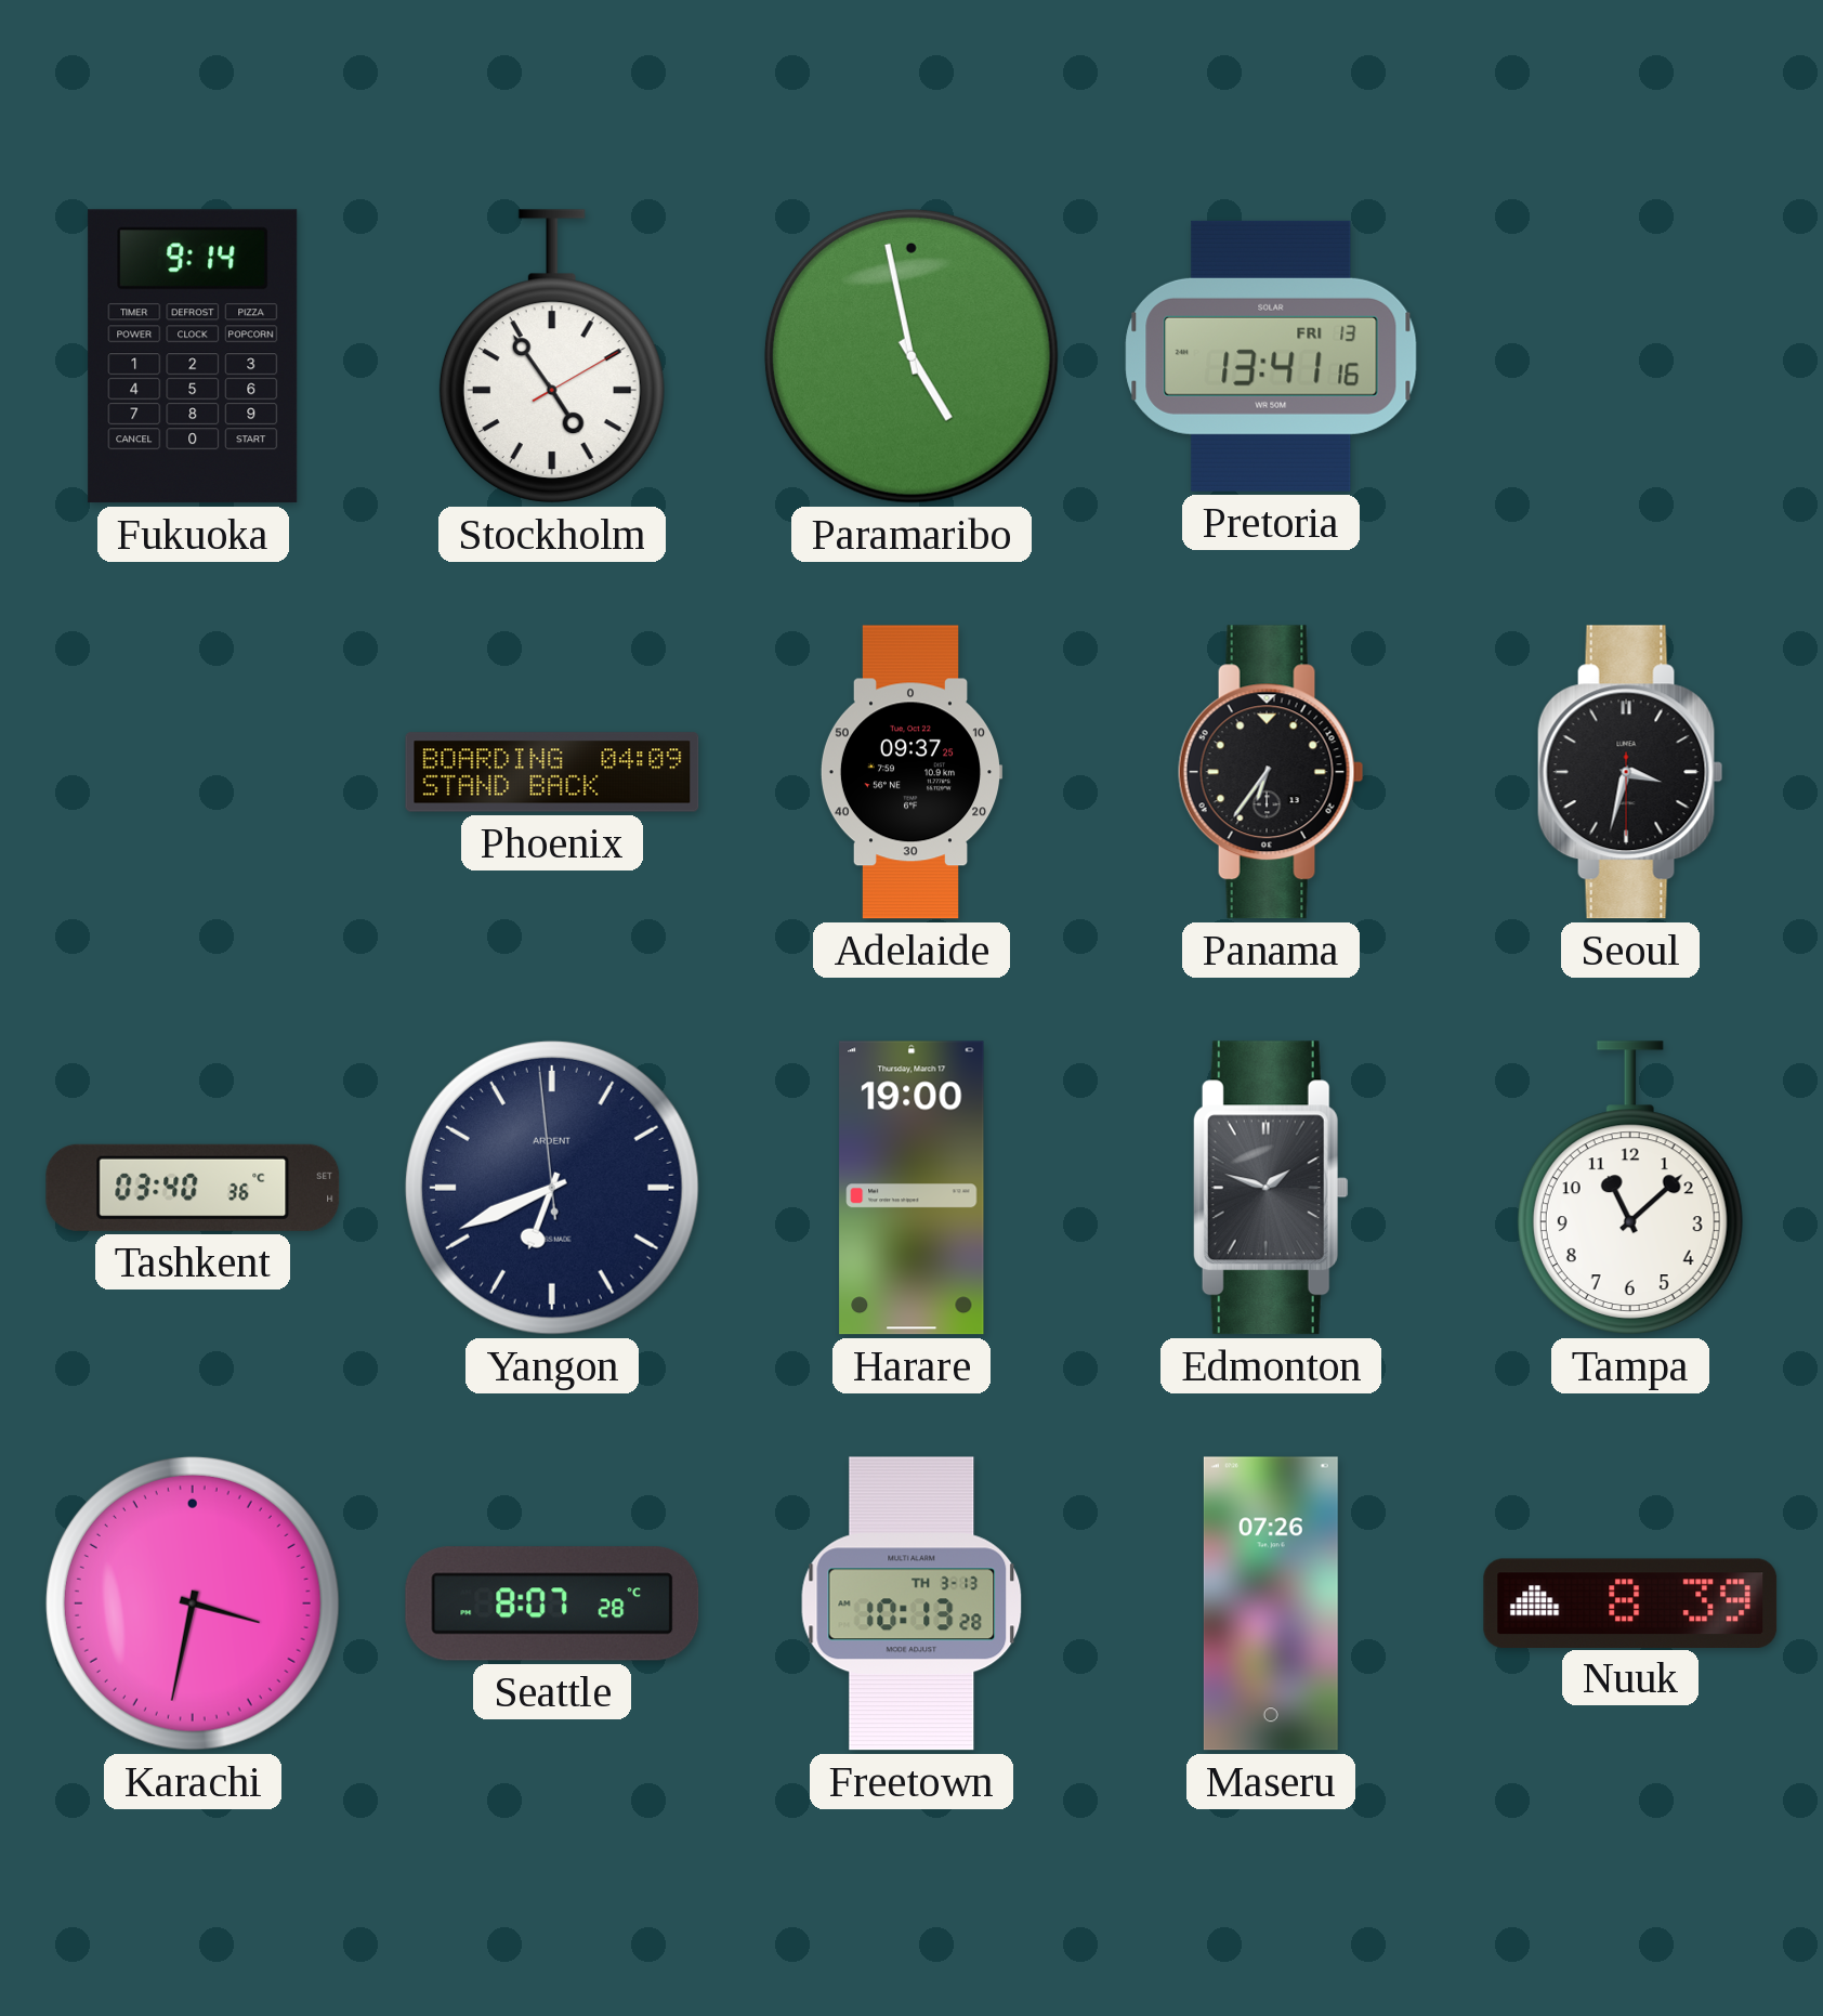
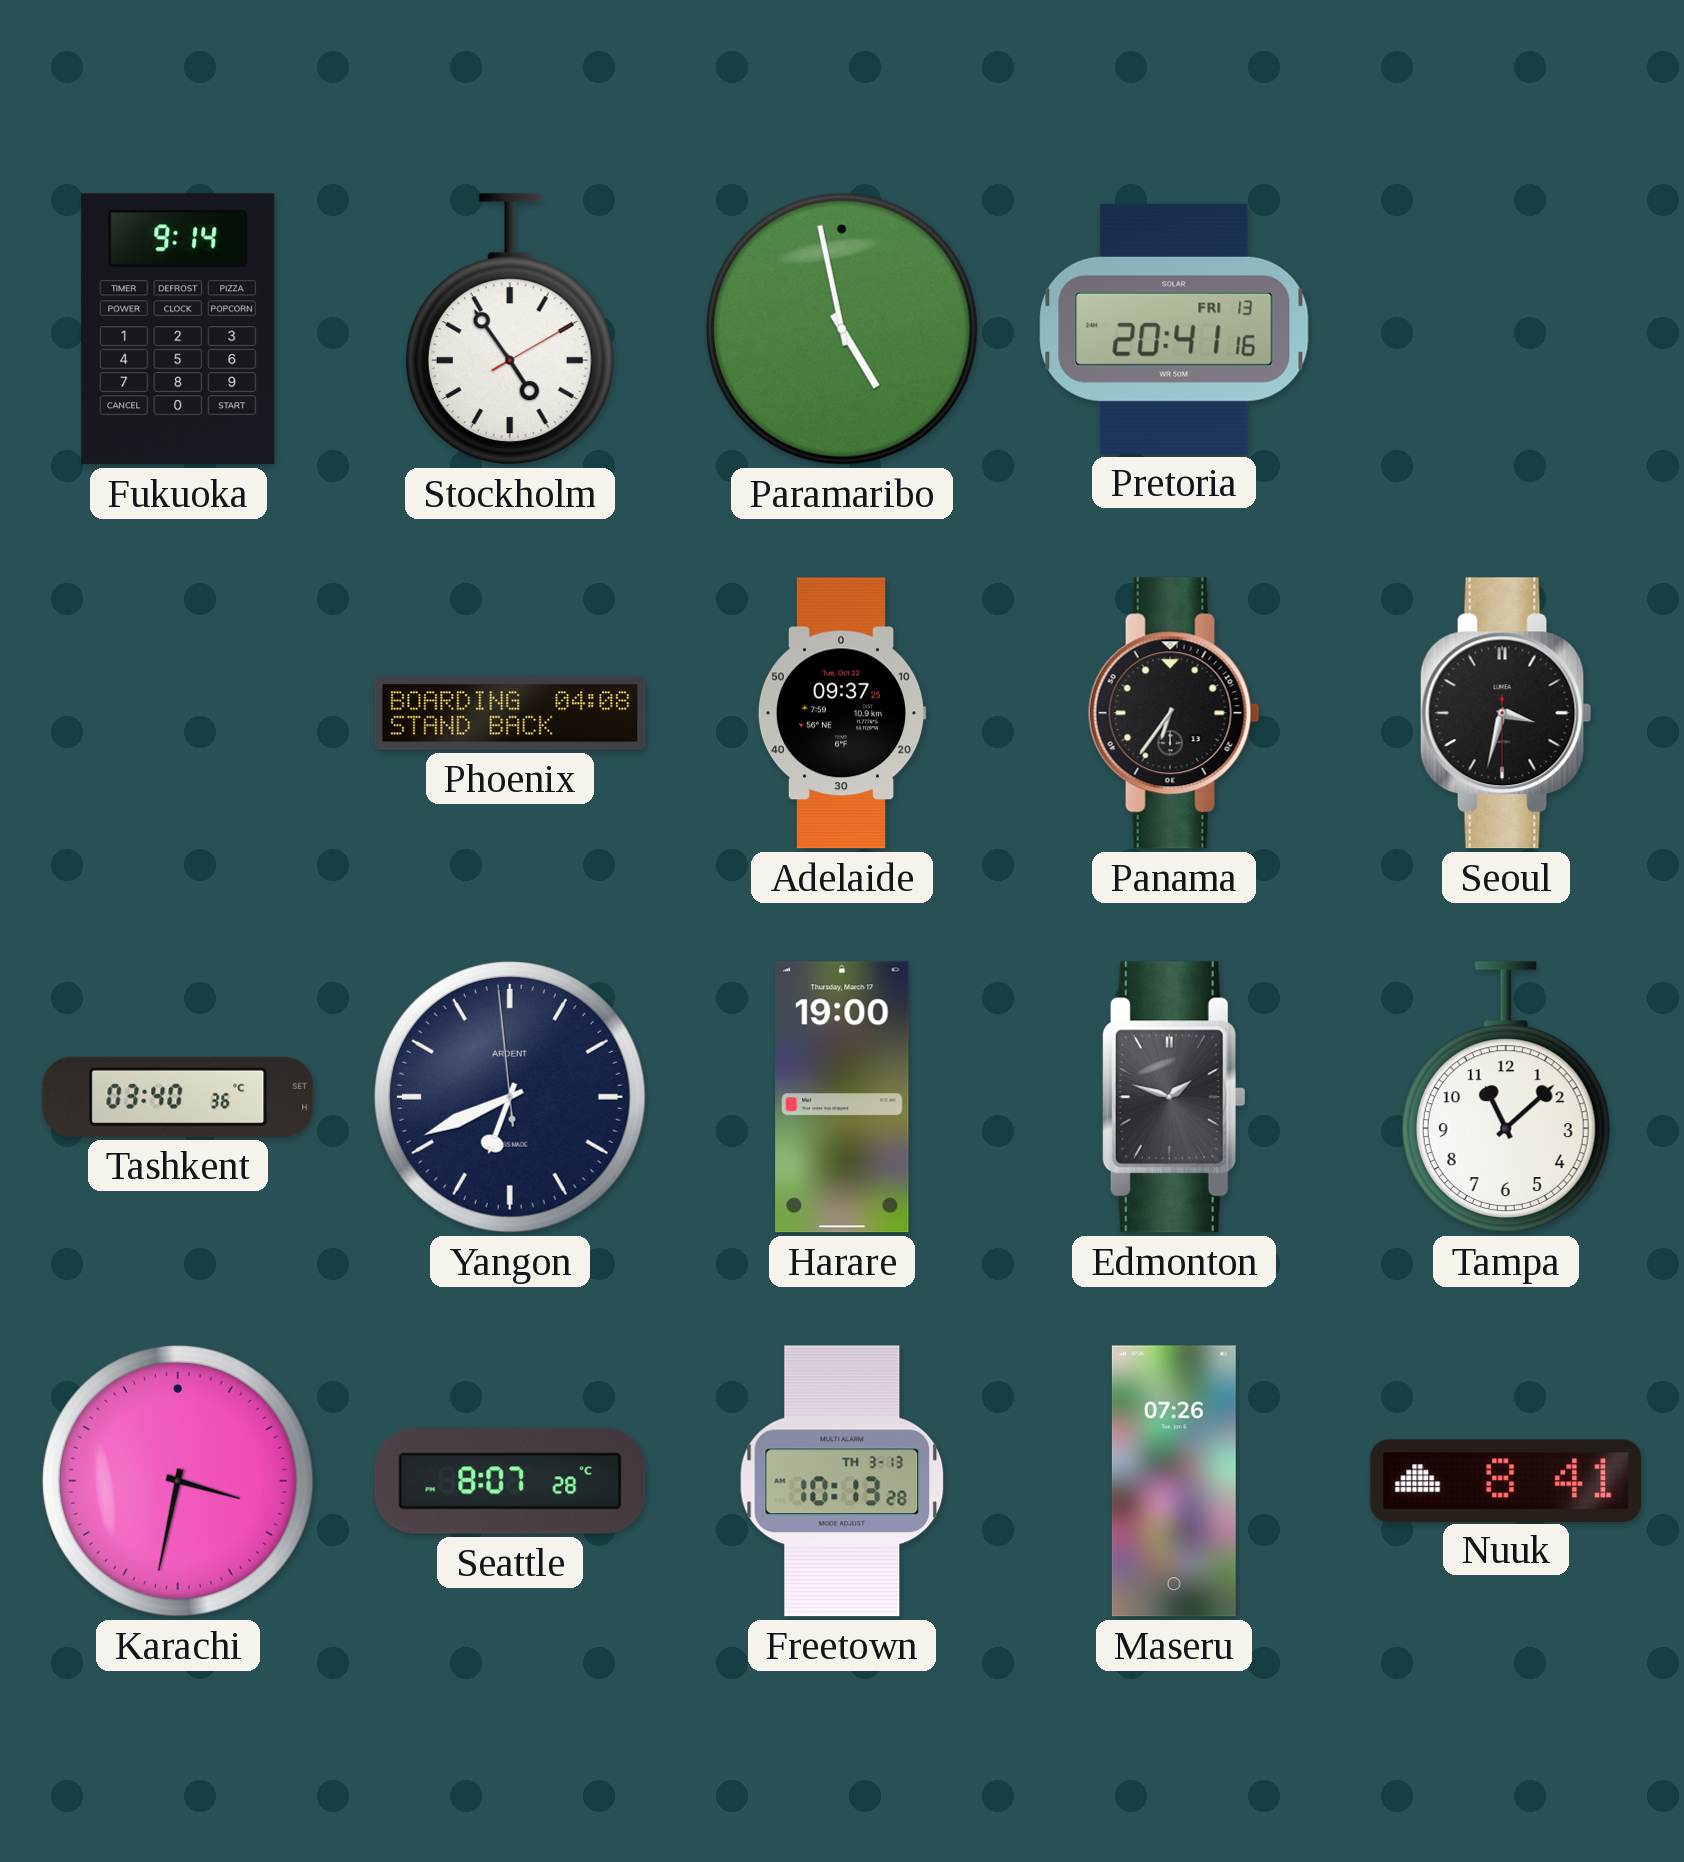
Pretoria: 13:41 -> 20:41 (1174, 329)
Phoenix: 04:09 -> 04:08 (510, 713)
Nuuk: 8:39 -> 8:41 (1506, 1480)
